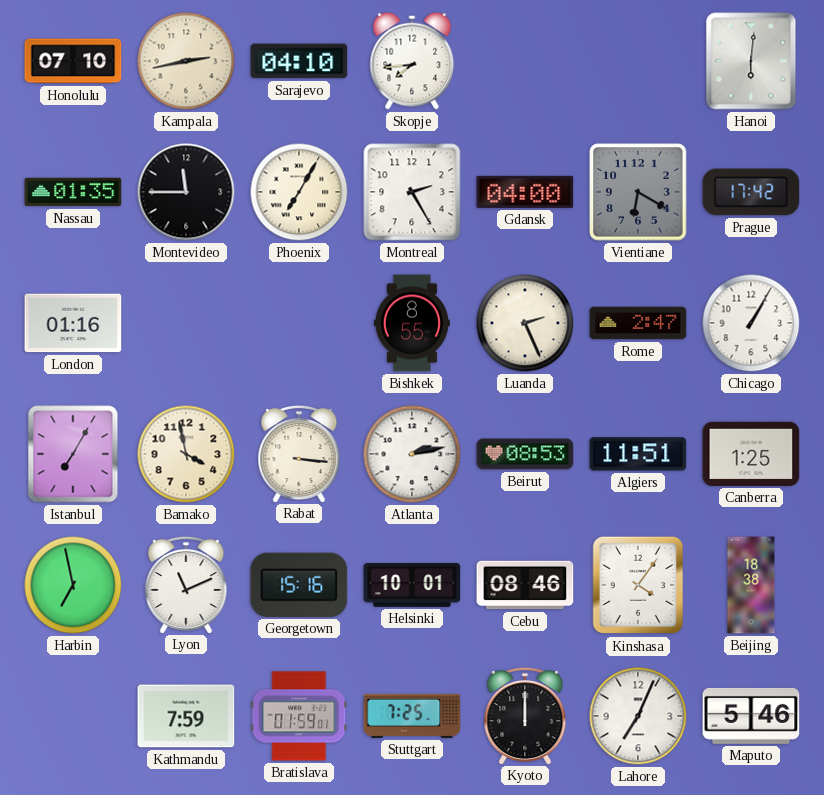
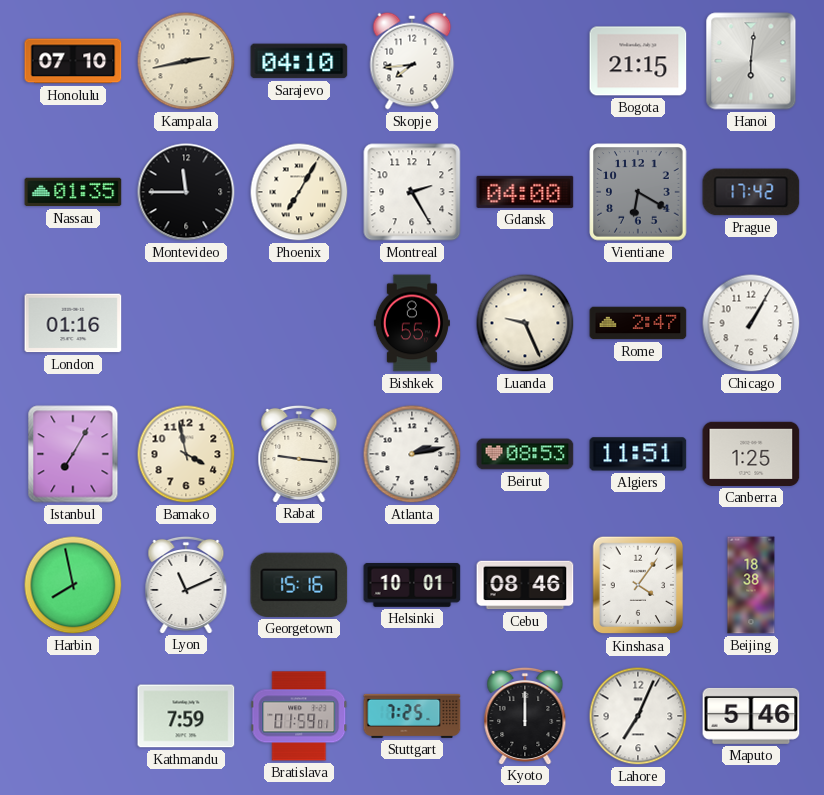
Bogota: none -> 21:15 (638, 61)
Luanda: 2:26 -> 9:26 (525, 323)
Rabat: 3:16 -> 9:16 (299, 453)
Harbin: 6:58 -> 7:58 (73, 585)
